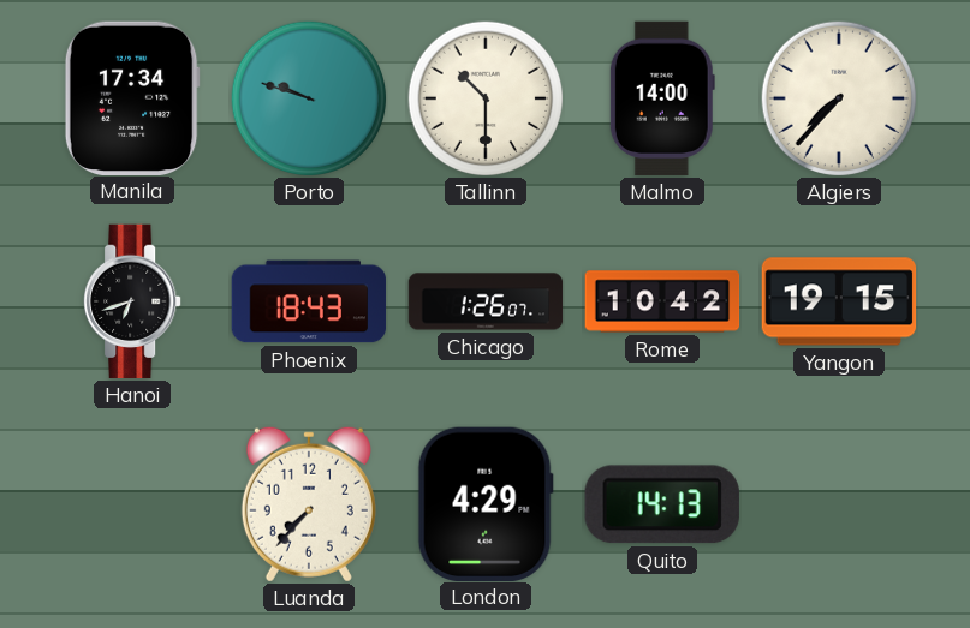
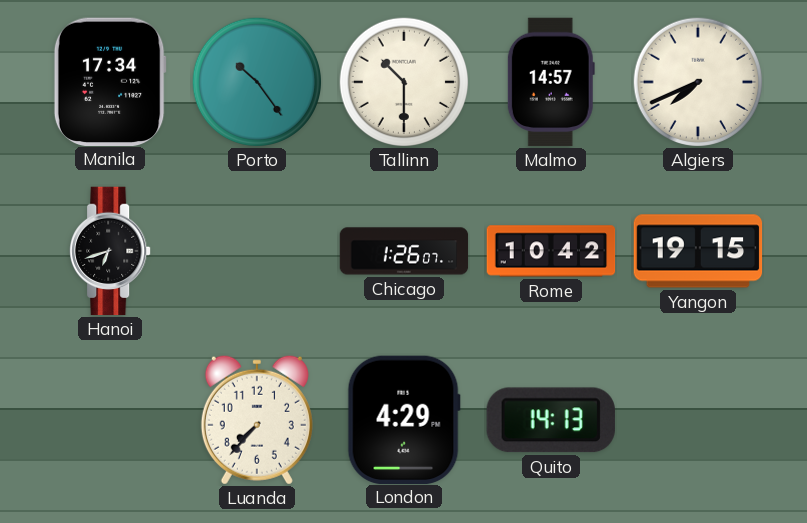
Porto: 9:48 -> 10:24 (257, 82)
Malmo: 14:00 -> 14:57 (551, 82)
Algiers: 7:37 -> 7:41 (698, 82)
Phoenix: 18:43 -> none (309, 301)
